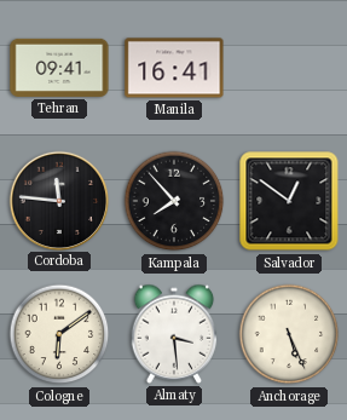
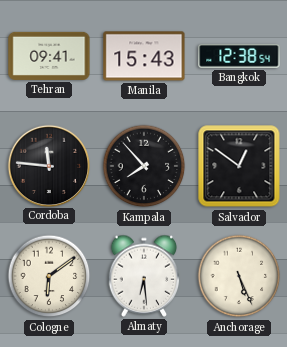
Manila: 16:41 -> 15:43 (144, 56)
Bangkok: none -> 12:38 (239, 56)
Almaty: 3:29 -> 6:29 (144, 276)
